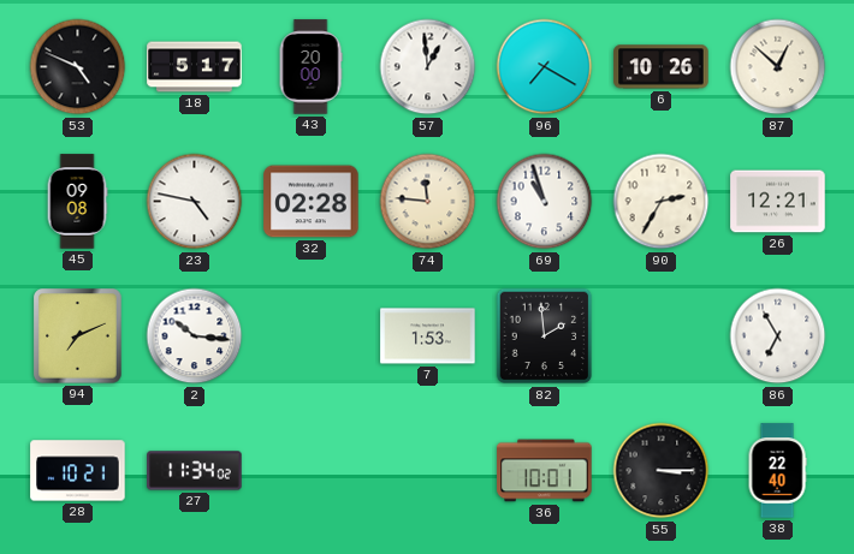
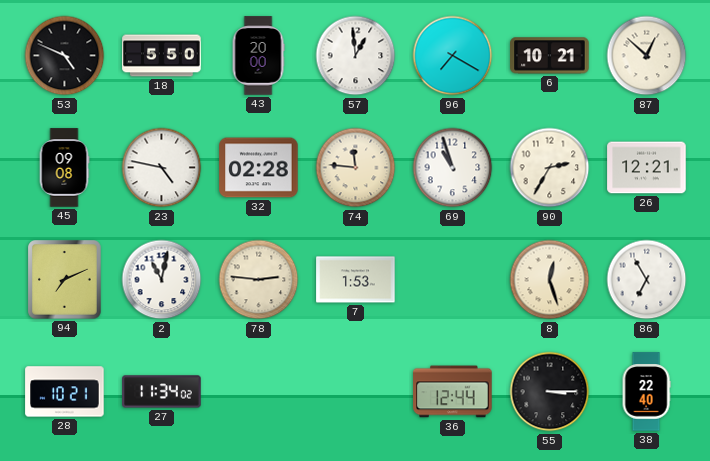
18: 5:17 -> 5:50 (162, 56)
6: 10:26 -> 10:21 (550, 56)
2: 10:16 -> 11:02 (162, 280)
78: none -> 2:46 (259, 280)
82: 1:59 -> none (545, 336)
8: none -> 12:27 (550, 280)
36: 10:01 -> 12:44 (453, 392)
